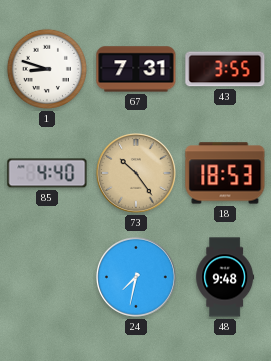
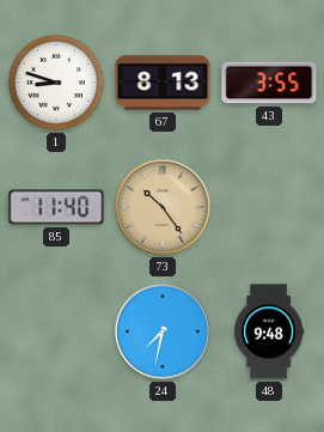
67: 7:31 -> 8:13 (163, 83)
85: 4:40 -> 11:40 (56, 207)
18: 18:53 -> none (225, 173)
